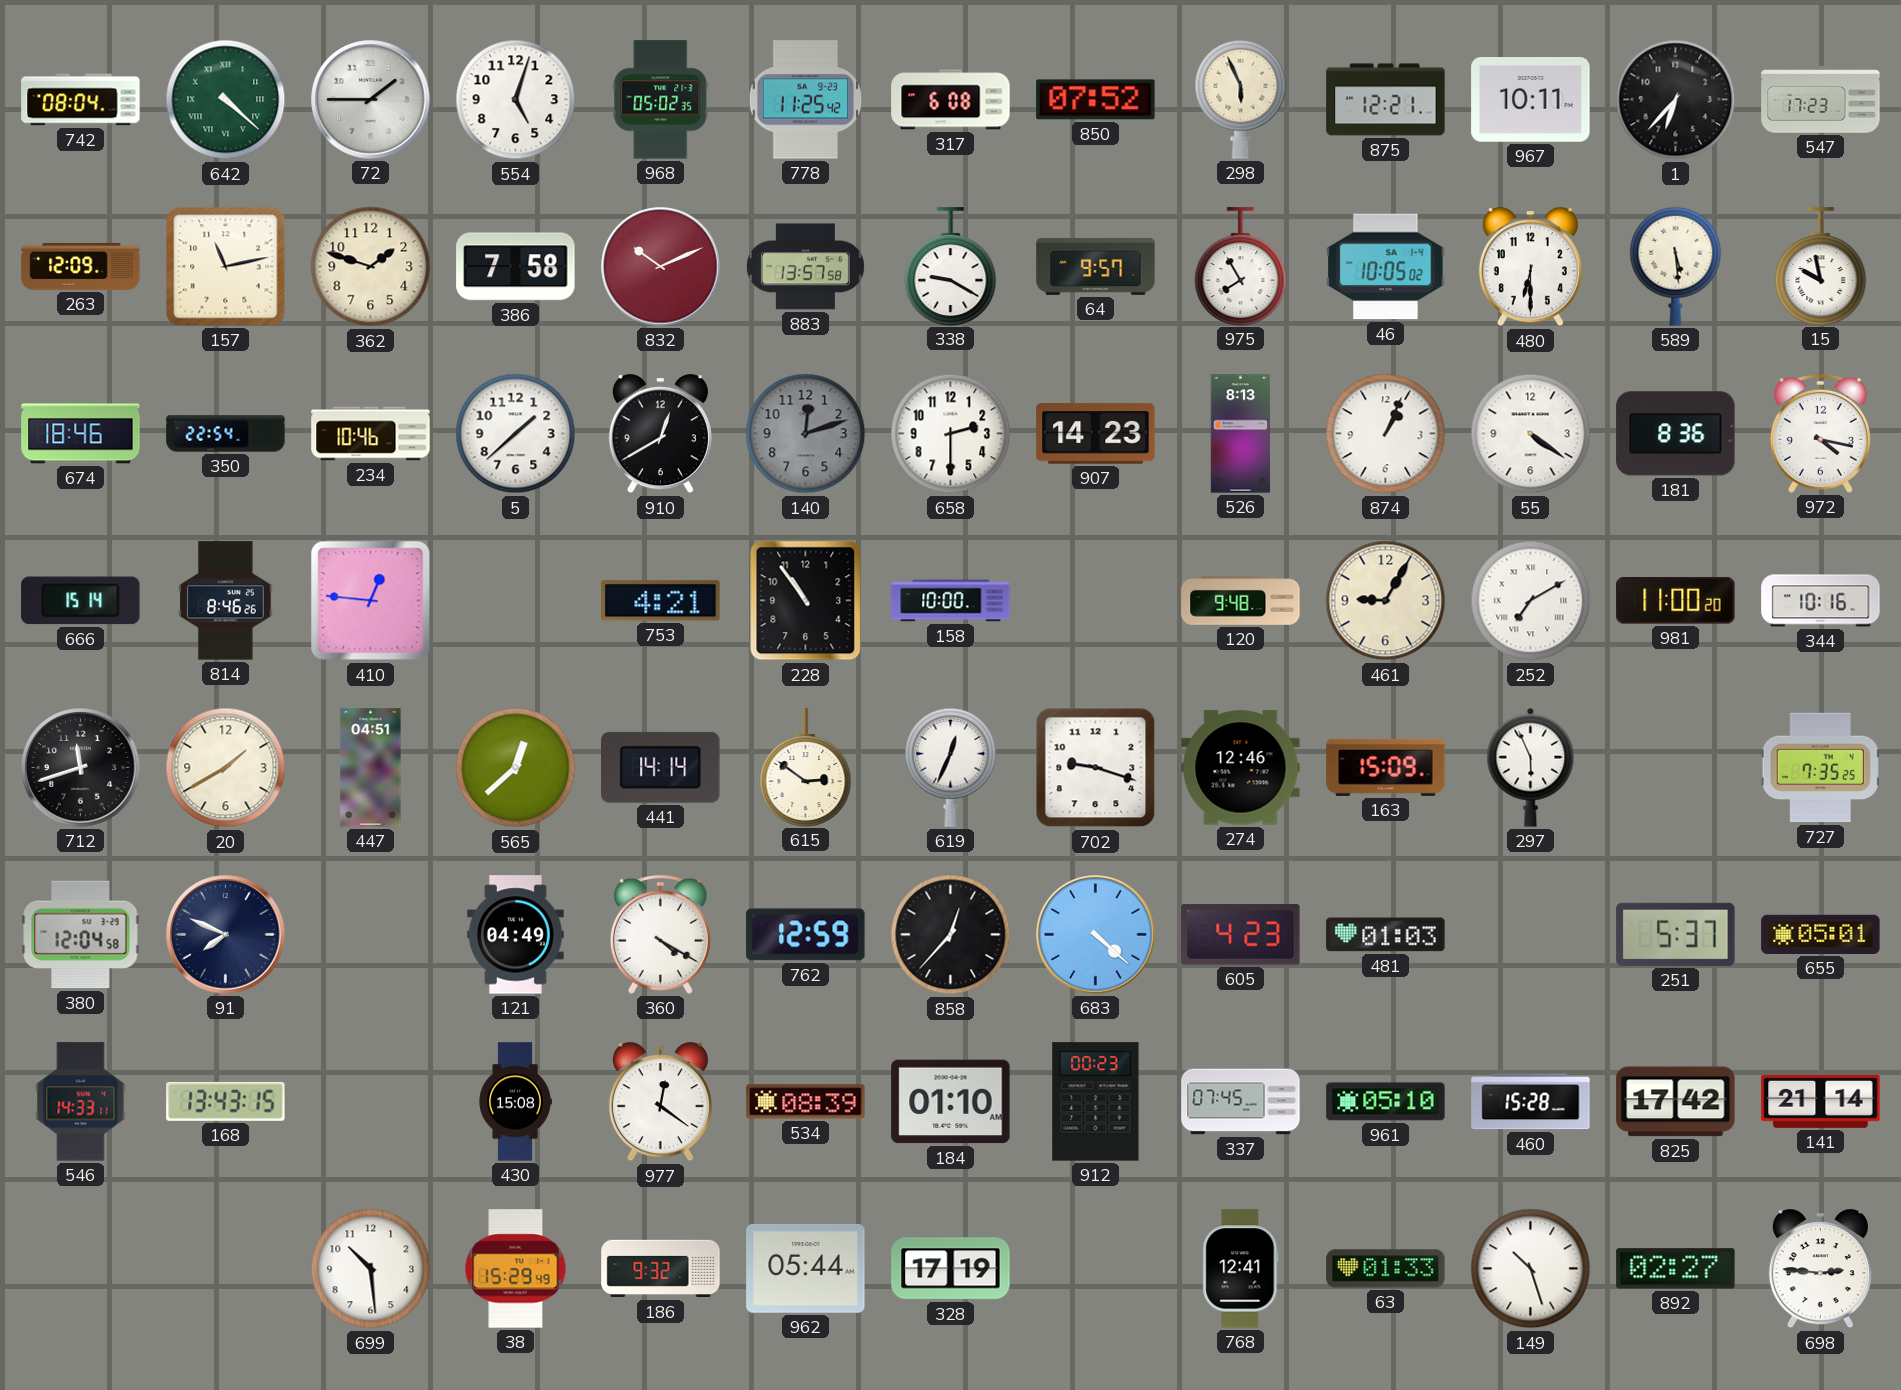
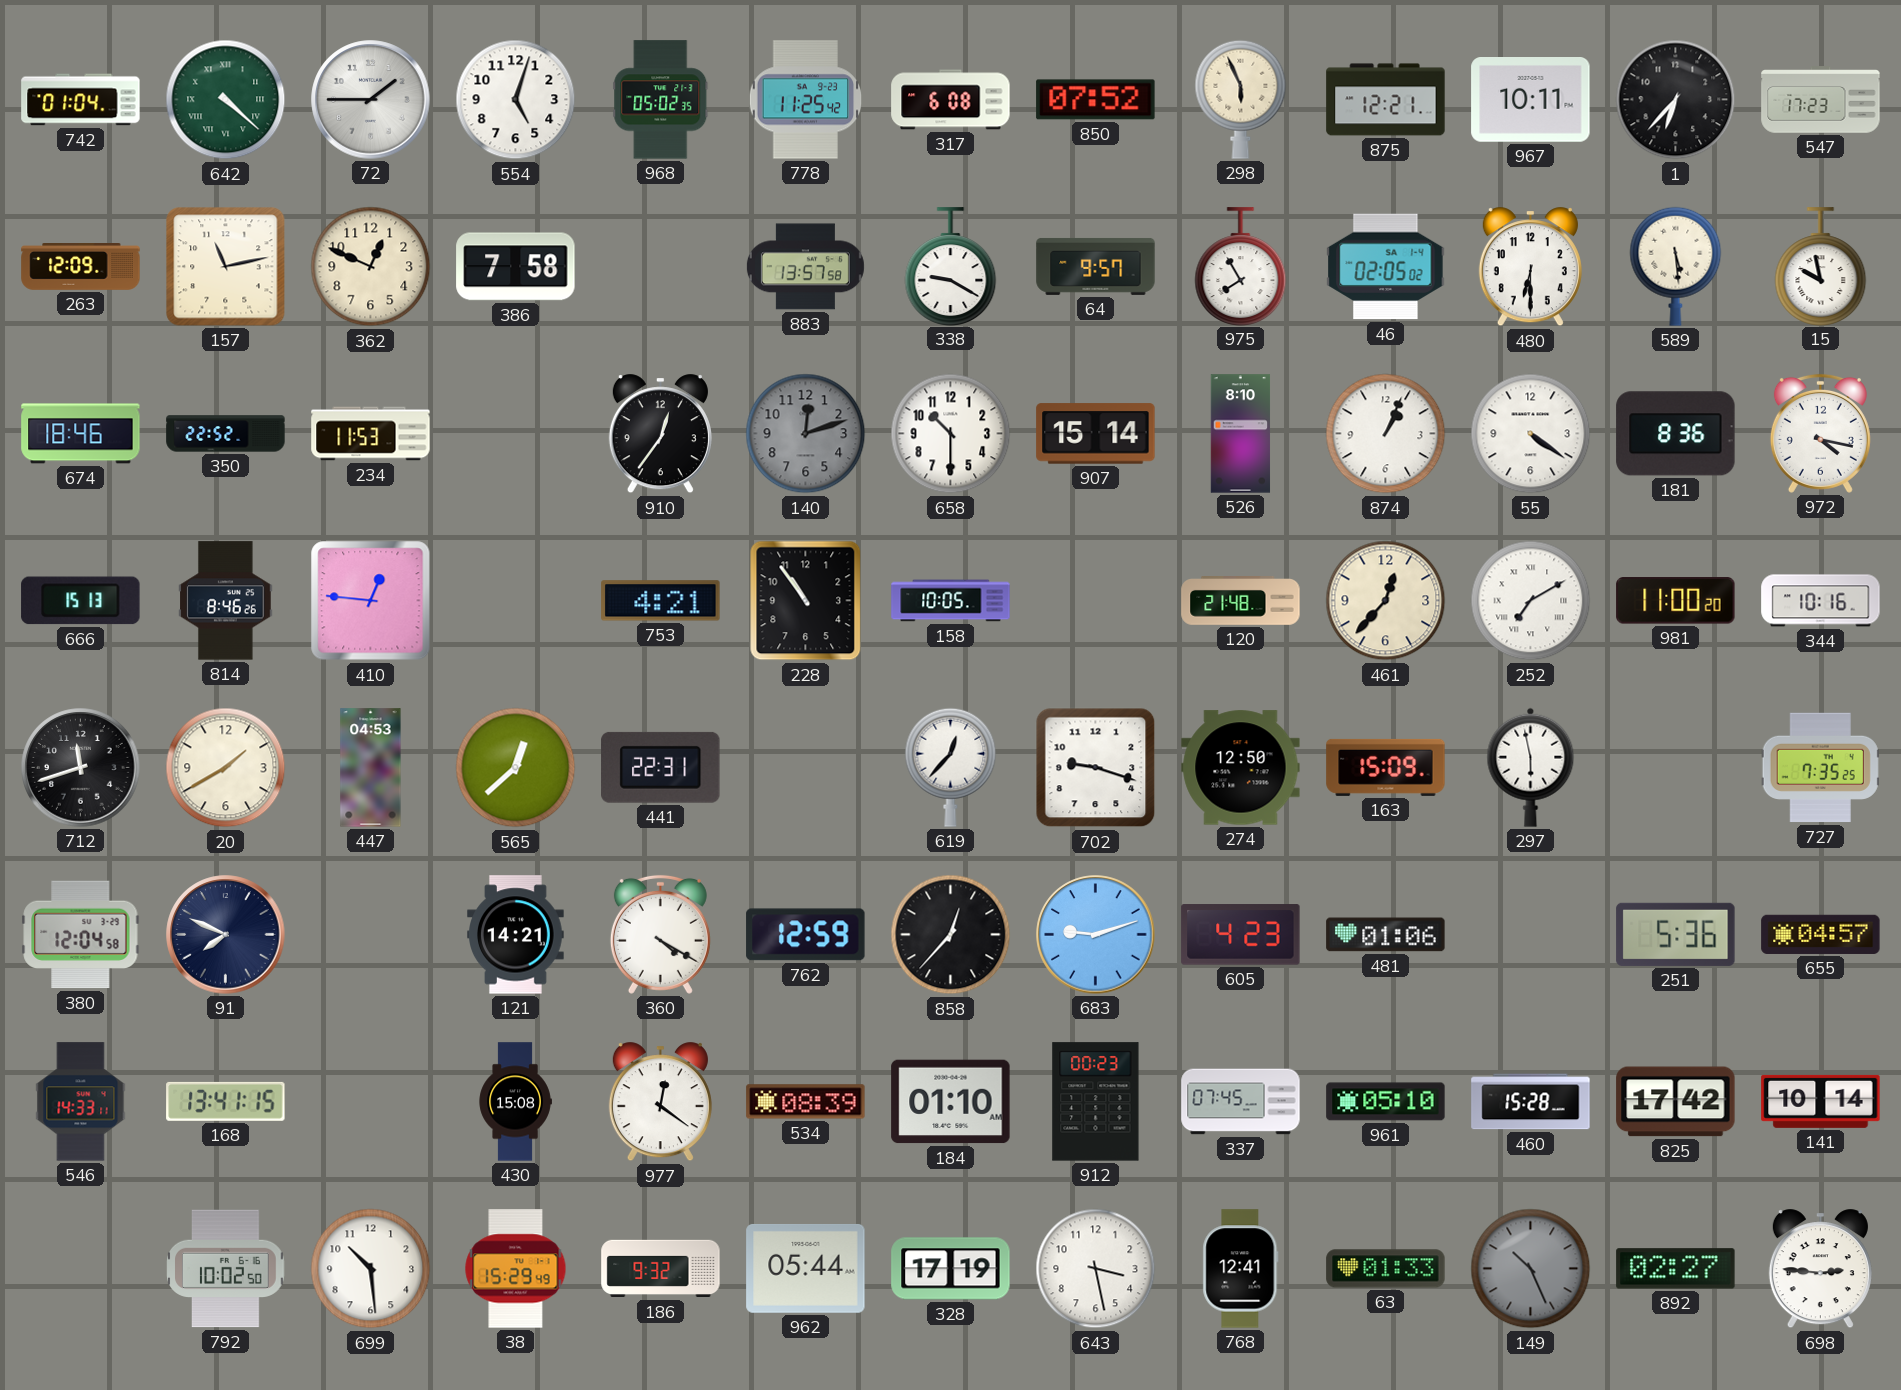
742: 08:04 -> 01:04 (81, 100)
362: 1:48 -> 12:49 (371, 267)
832: 10:11 -> none (661, 267)
46: 10:05 -> 02:05 (1386, 267)
350: 22:54 -> 22:52 (226, 434)
234: 10:46 -> 11:53 (371, 434)
5: 1:38 -> none (516, 434)
910: 12:40 -> 12:36 (660, 434)
658: 2:30 -> 10:30 (951, 434)
907: 14:23 -> 15:14 (1096, 434)
526: 8:13 -> 8:10 (1241, 434)
666: 15:14 -> 15:13 (81, 601)
158: 10:00 -> 10:05 (951, 601)
120: 9:48 -> 21:48 (1241, 601)
461: 9:05 -> 12:37 (1386, 601)
447: 04:51 -> 04:53 (371, 768)
441: 14:14 -> 22:31 (661, 767)
615: 2:51 -> none (806, 767)
619: 12:34 -> 12:37 (951, 767)
274: 12:46 -> 12:50 (1241, 768)
297: 5:56 -> 5:58 (1531, 767)
121: 04:49 -> 14:21 (516, 935)
683: 4:22 -> 9:12 (1096, 935)
481: 01:03 -> 01:06 (1386, 935)
251: 5:37 -> 5:36 (1676, 934)
655: 05:01 -> 04:57 (1821, 934)
168: 13:43 -> 13:41 (226, 1101)
141: 21:14 -> 10:14 (1821, 1101)
792: none -> 10:02 (226, 1269)
643: none -> 3:28 (1096, 1269)
149: 10:27 -> 10:26 (1531, 1269)
149 dial: white -> grey (1531, 1269)
